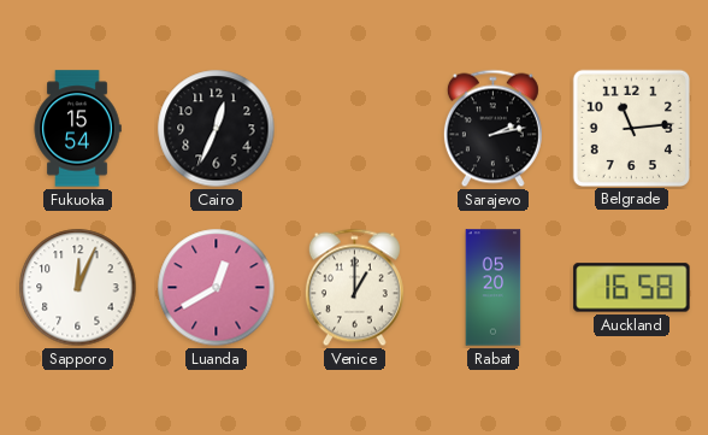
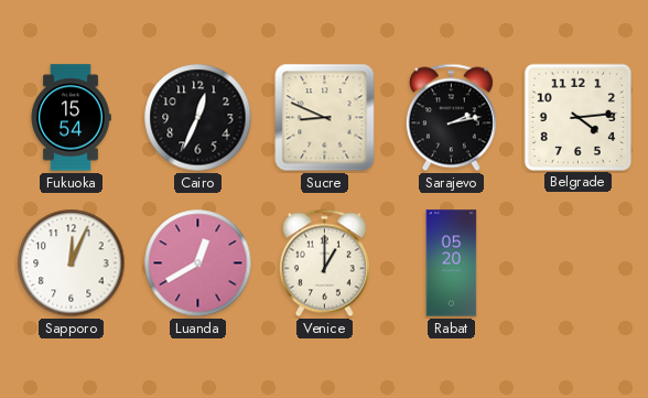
Sucre: none -> 8:49 (325, 118)
Belgrade: 11:14 -> 4:14 (577, 117)
Auckland: 16:58 -> none (632, 288)
